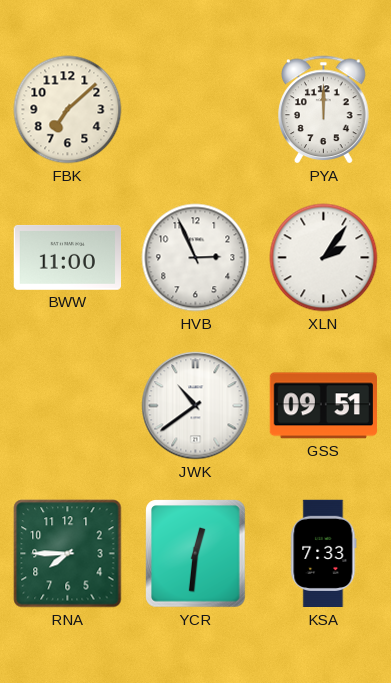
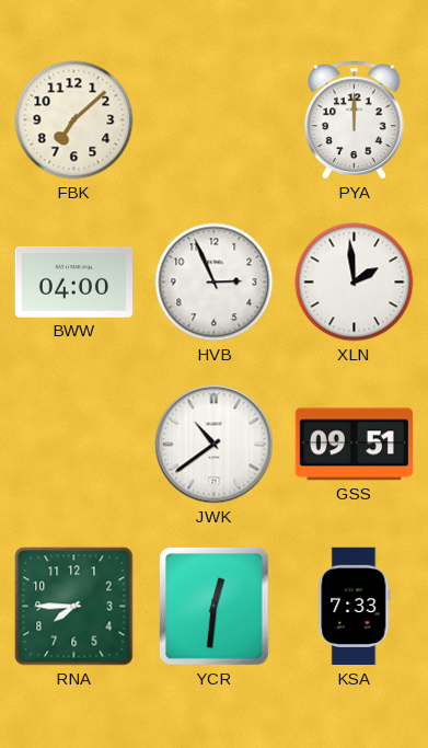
BWW: 11:00 -> 04:00 (73, 283)
XLN: 2:06 -> 1:59 (355, 283)
